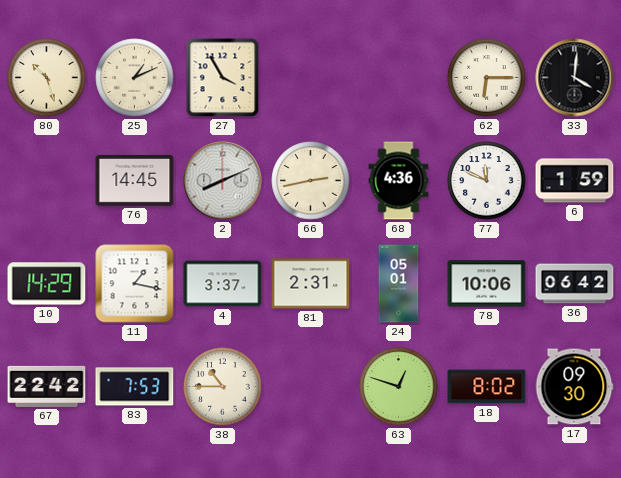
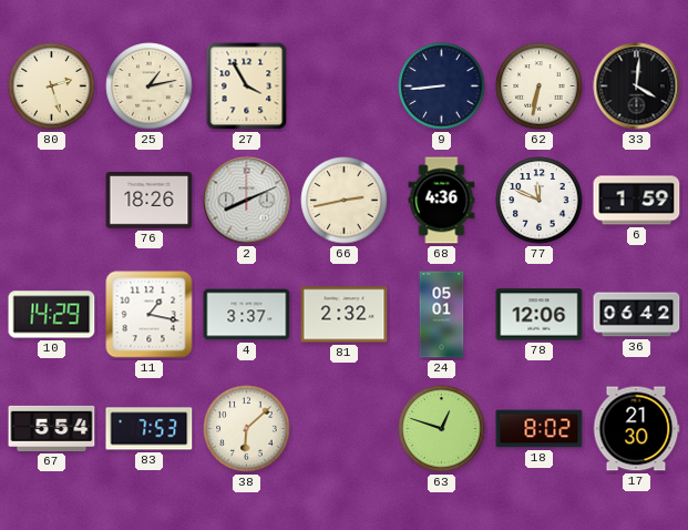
80: 10:27 -> 2:27 (52, 86)
25: 1:11 -> 1:13 (150, 86)
9: none -> 8:44 (442, 86)
62: 6:15 -> 6:32 (540, 86)
76: 14:45 -> 18:26 (150, 201)
81: 2:31 -> 2:32 (345, 315)
78: 10:06 -> 12:06 (540, 315)
67: 22:42 -> 5:54 (52, 428)
38: 10:45 -> 6:08 (247, 429)
17: 09:30 -> 21:30 (636, 429)
